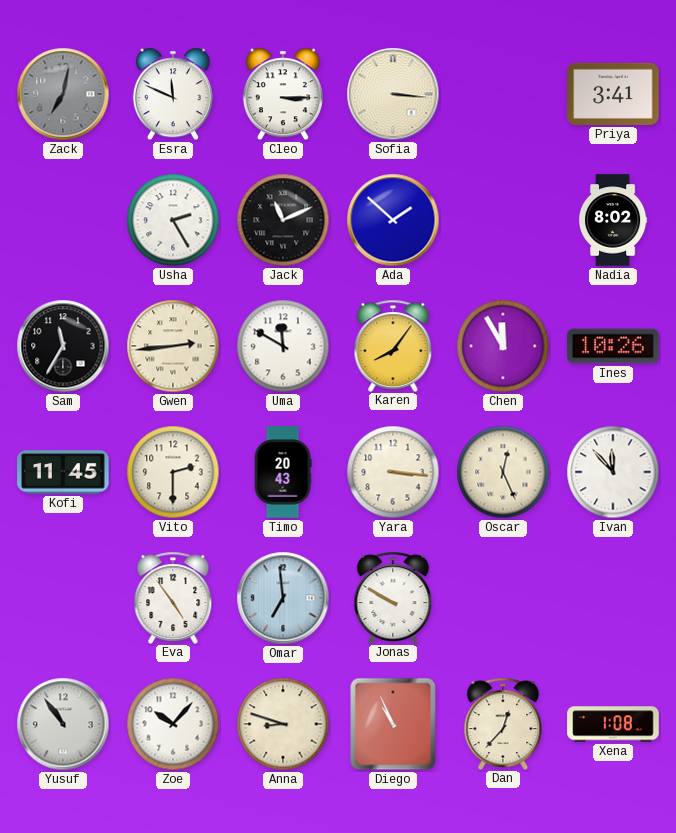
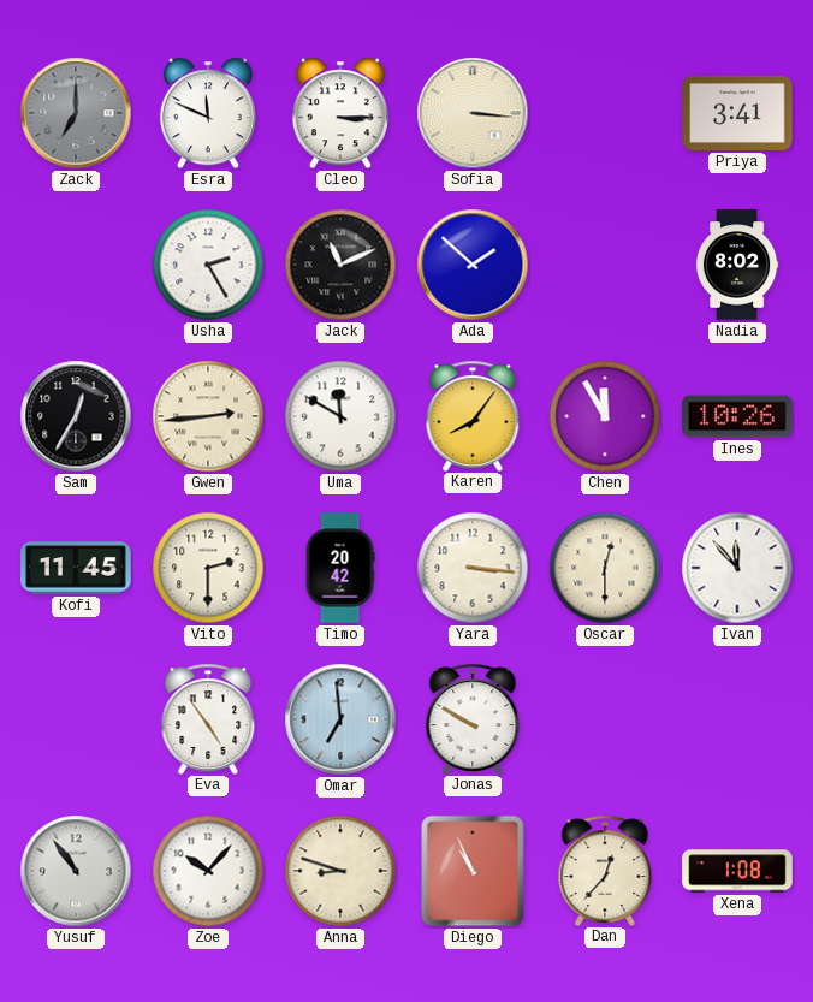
Zack: 7:02 -> 7:00 (76, 113)
Sam: 11:35 -> 12:35 (76, 416)
Timo: 20:43 -> 20:42 (340, 568)
Oscar: 12:26 -> 12:30 (605, 568)
